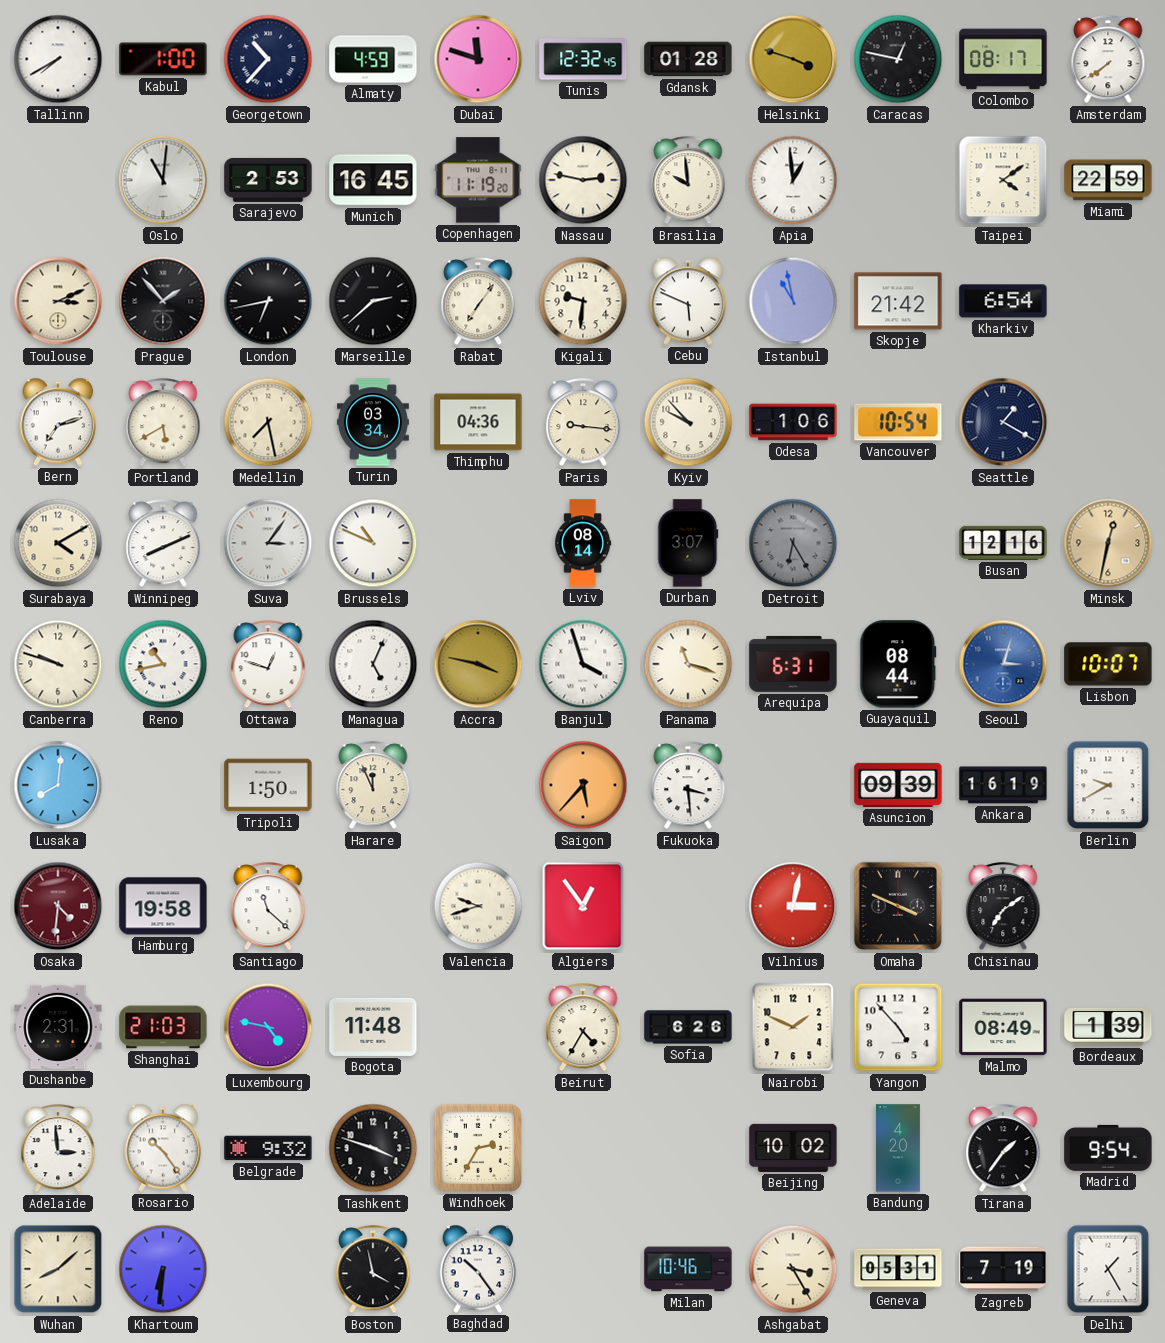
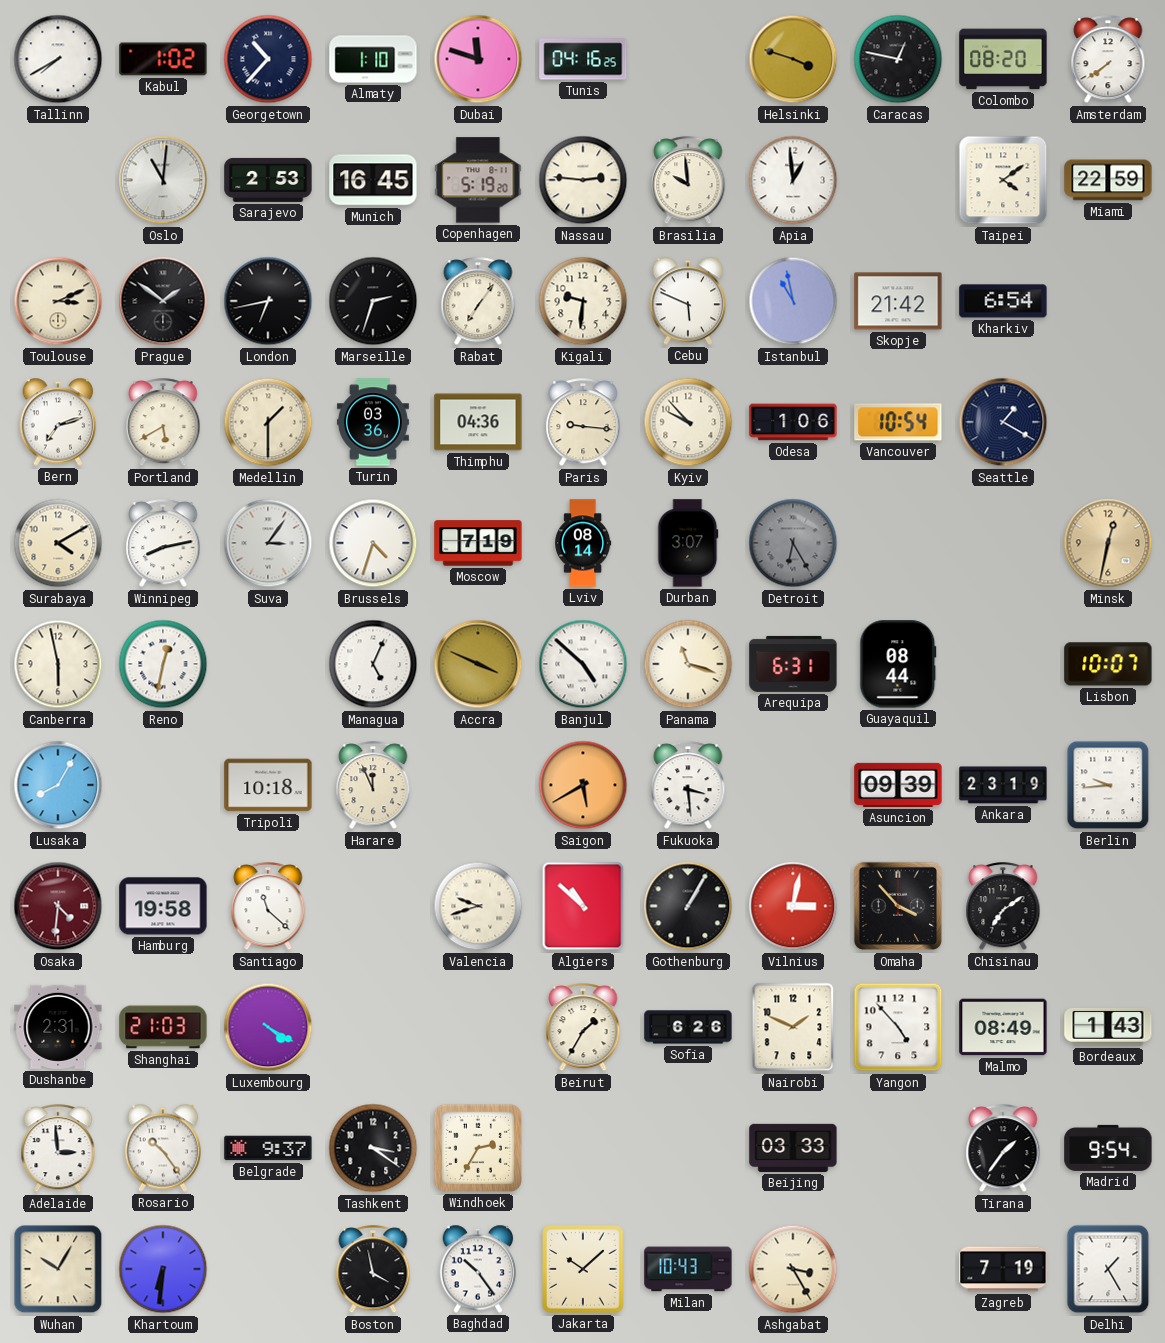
Kabul: 1:00 -> 1:02 (163, 59)
Almaty: 4:59 -> 1:10 (373, 59)
Tunis: 12:32 -> 04:16 (583, 59)
Gdansk: 01:28 -> none (688, 59)
Colombo: 08:17 -> 08:20 (1003, 59)
Copenhagen: 11:19 -> 5:19 (478, 180)
Nassau: 2:47 -> 2:46 (583, 180)
Prague: 1:53 -> 1:51 (163, 301)
Marseille: 2:38 -> 2:33 (373, 301)
Medellin: 7:28 -> 1:30 (268, 422)
Turin: 03:34 -> 03:36 (373, 422)
Winnipeg: 8:11 -> 8:13 (163, 544)
Brussels: 10:49 -> 4:33 (373, 543)
Moscow: none -> 7:19 (478, 543)
Busan: 12:16 -> none (1003, 543)
Canberra: 9:48 -> 5:58 (58, 664)
Reno: 10:43 -> 12:32 (163, 664)
Ottawa: 12:48 -> none (268, 665)
Accra: 3:47 -> 3:49 (478, 664)
Banjul: 3:57 -> 4:52 (583, 664)
Seoul: 3:03 -> none (1003, 664)
Lusaka: 8:01 -> 8:05 (58, 785)
Tripoli: 1:50 -> 10:18 (268, 785)
Saigon: 5:37 -> 5:40 (583, 785)
Ankara: 16:19 -> 23:19 (1003, 785)
Berlin: 9:40 -> 9:44 (1108, 785)
Algiers: 12:54 -> 10:52 (583, 906)
Gothenburg: none -> 1:05 (688, 906)
Omaha: 3:49 -> 3:53 (898, 906)
Luxembourg: 4:47 -> 4:20 (268, 1027)
Bogota: 11:48 -> none (373, 1027)
Beirut: 4:35 -> 1:35 (583, 1028)
Bordeaux: 1:39 -> 1:43 (1108, 1027)
Belgrade: 9:32 -> 9:37 (268, 1148)
Tashkent: 3:48 -> 3:21 (373, 1148)
Beijing: 10:02 -> 03:33 (793, 1148)
Bandung: 4:20 -> none (899, 1148)
Wuhan: 8:08 -> 10:05 (58, 1269)
Jakarta: none -> 10:08 (583, 1269)
Milan: 10:46 -> 10:43 (688, 1269)
Geneva: 05:31 -> none (898, 1269)
